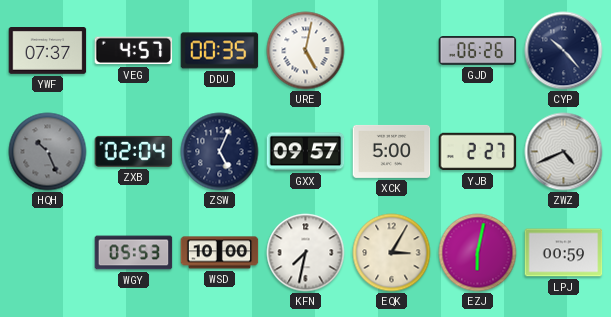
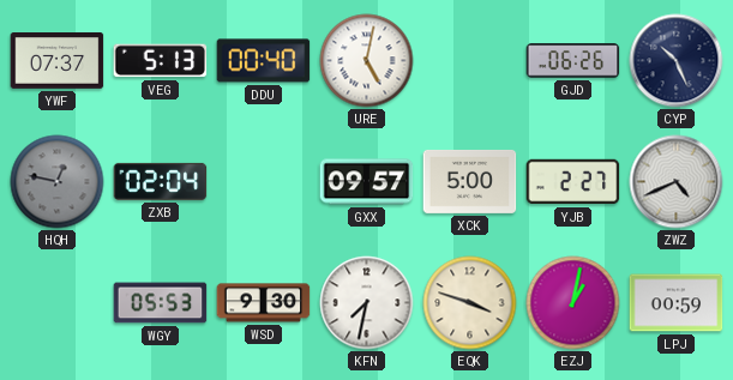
VEG: 4:57 -> 5:13 (161, 61)
DDU: 00:35 -> 00:40 (264, 61)
CYP: 10:23 -> 10:26 (677, 61)
HQH: 10:26 -> 12:47 (58, 182)
ZSW: 5:04 -> none (220, 152)
WSD: 10:00 -> 9:30 (264, 303)
EQK: 3:05 -> 3:48 (470, 303)
EZJ: 6:02 -> 1:02 (573, 303)
